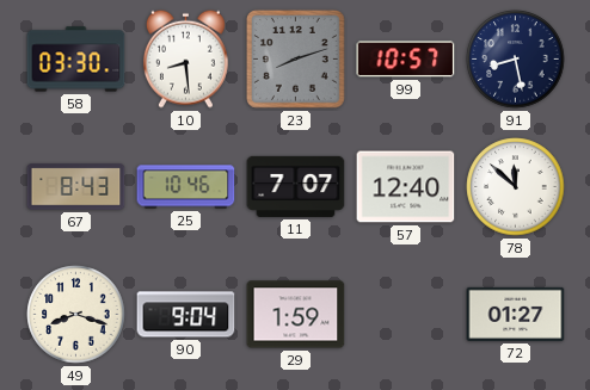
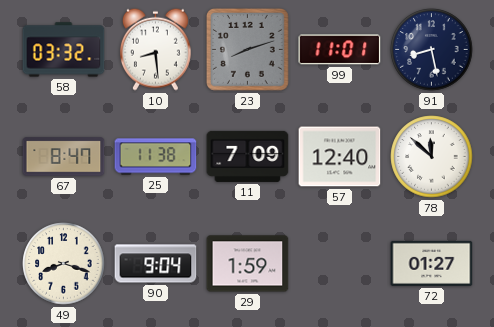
58: 03:30 -> 03:32 (64, 50)
99: 10:57 -> 11:01 (340, 50)
67: 8:43 -> 8:47 (64, 157)
25: 10:46 -> 11:38 (156, 157)
11: 7:07 -> 7:09 (248, 156)
